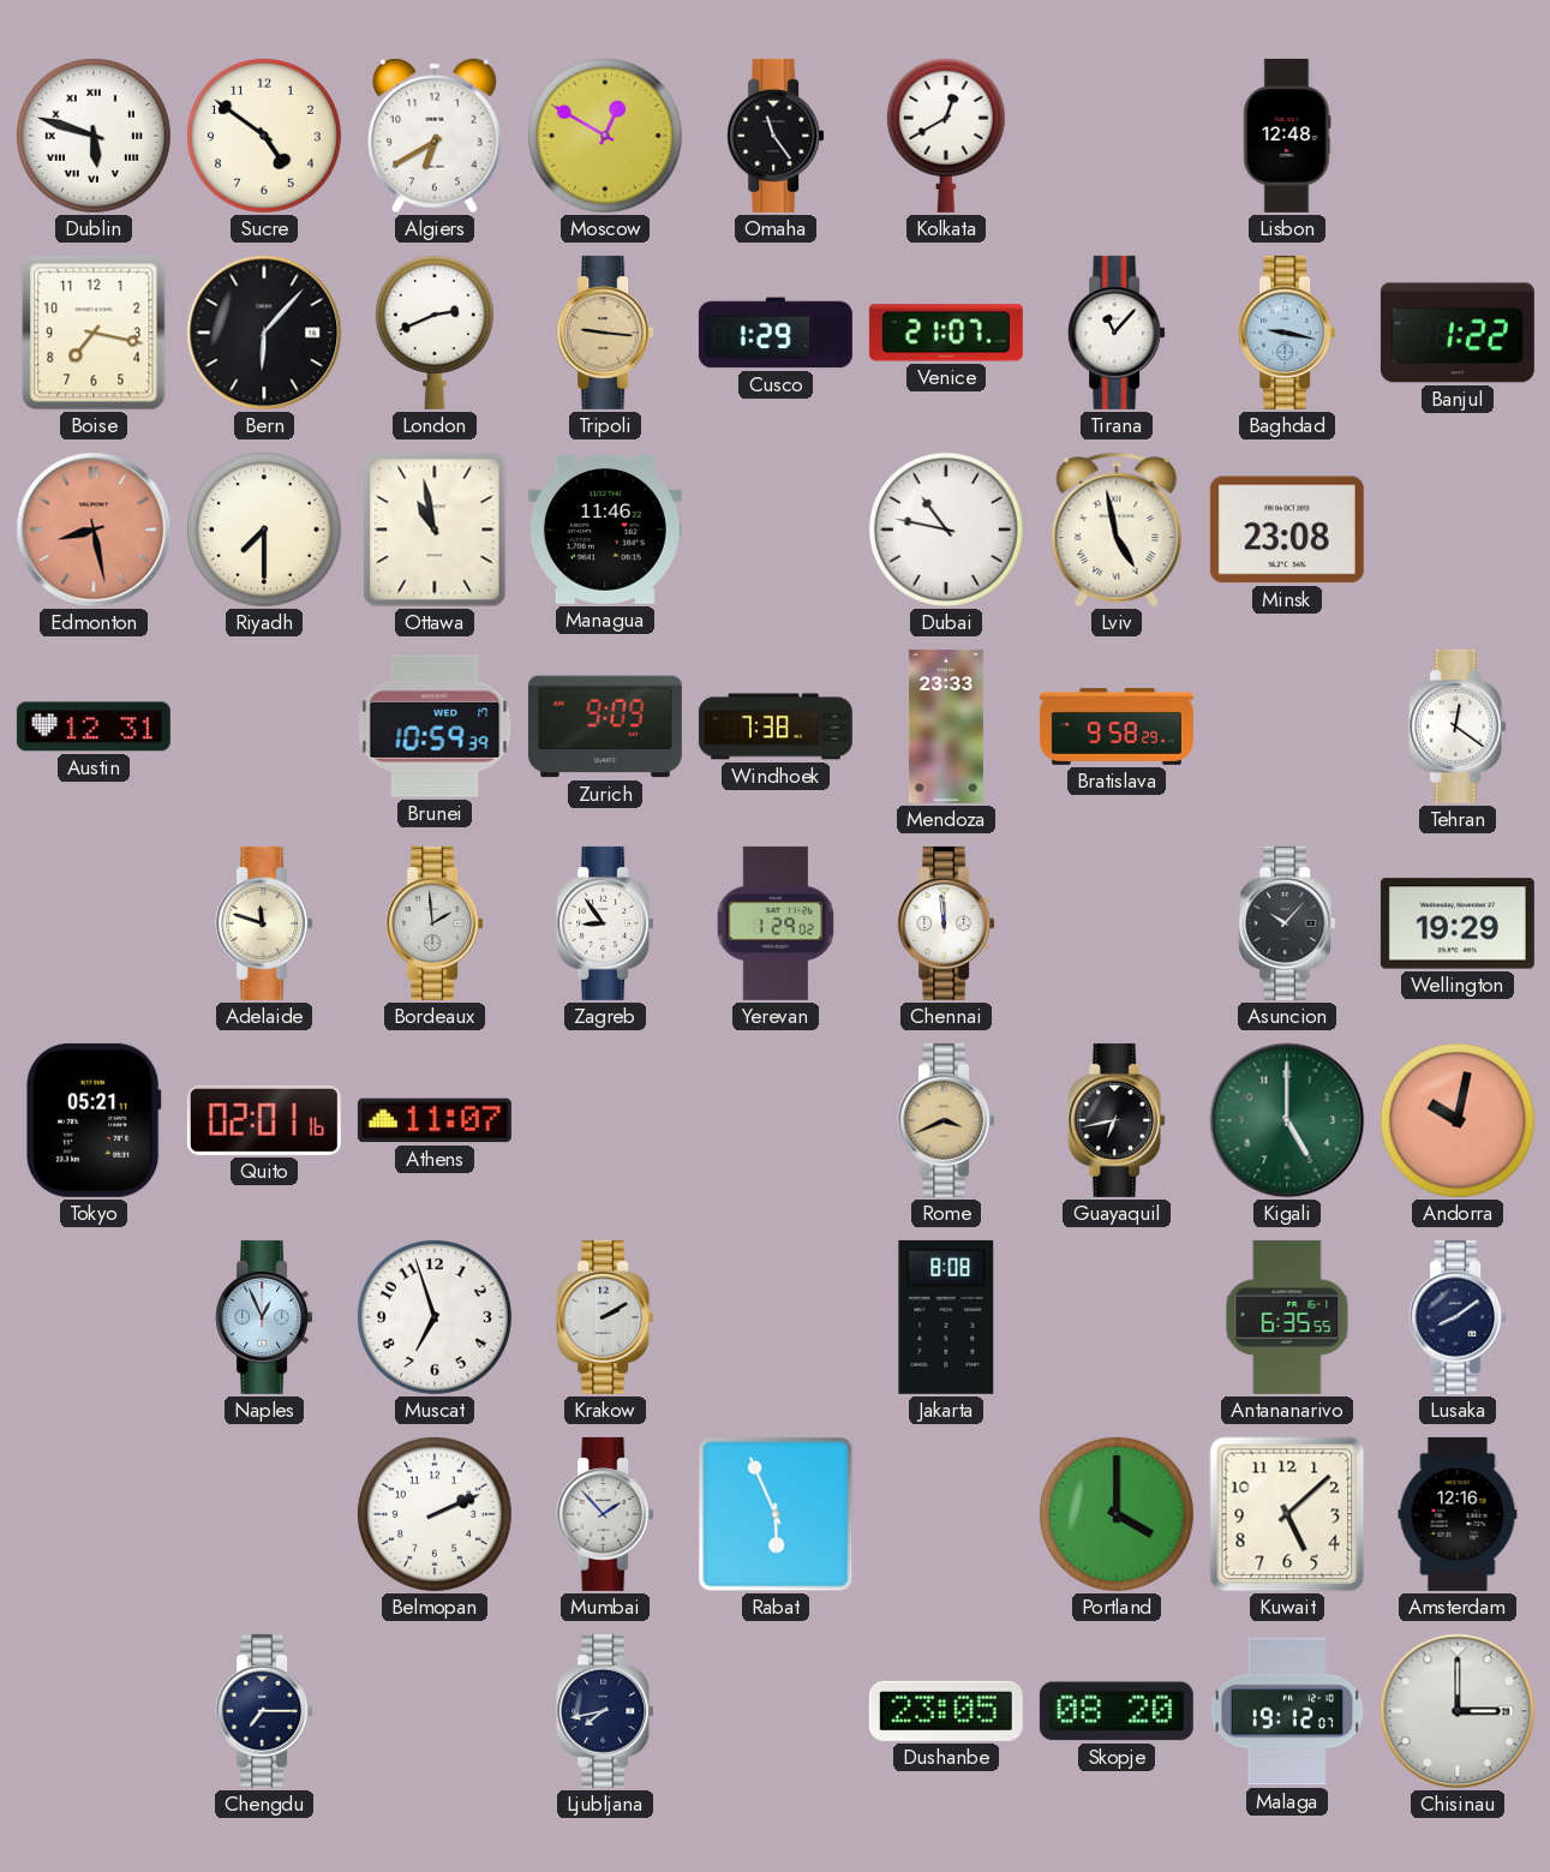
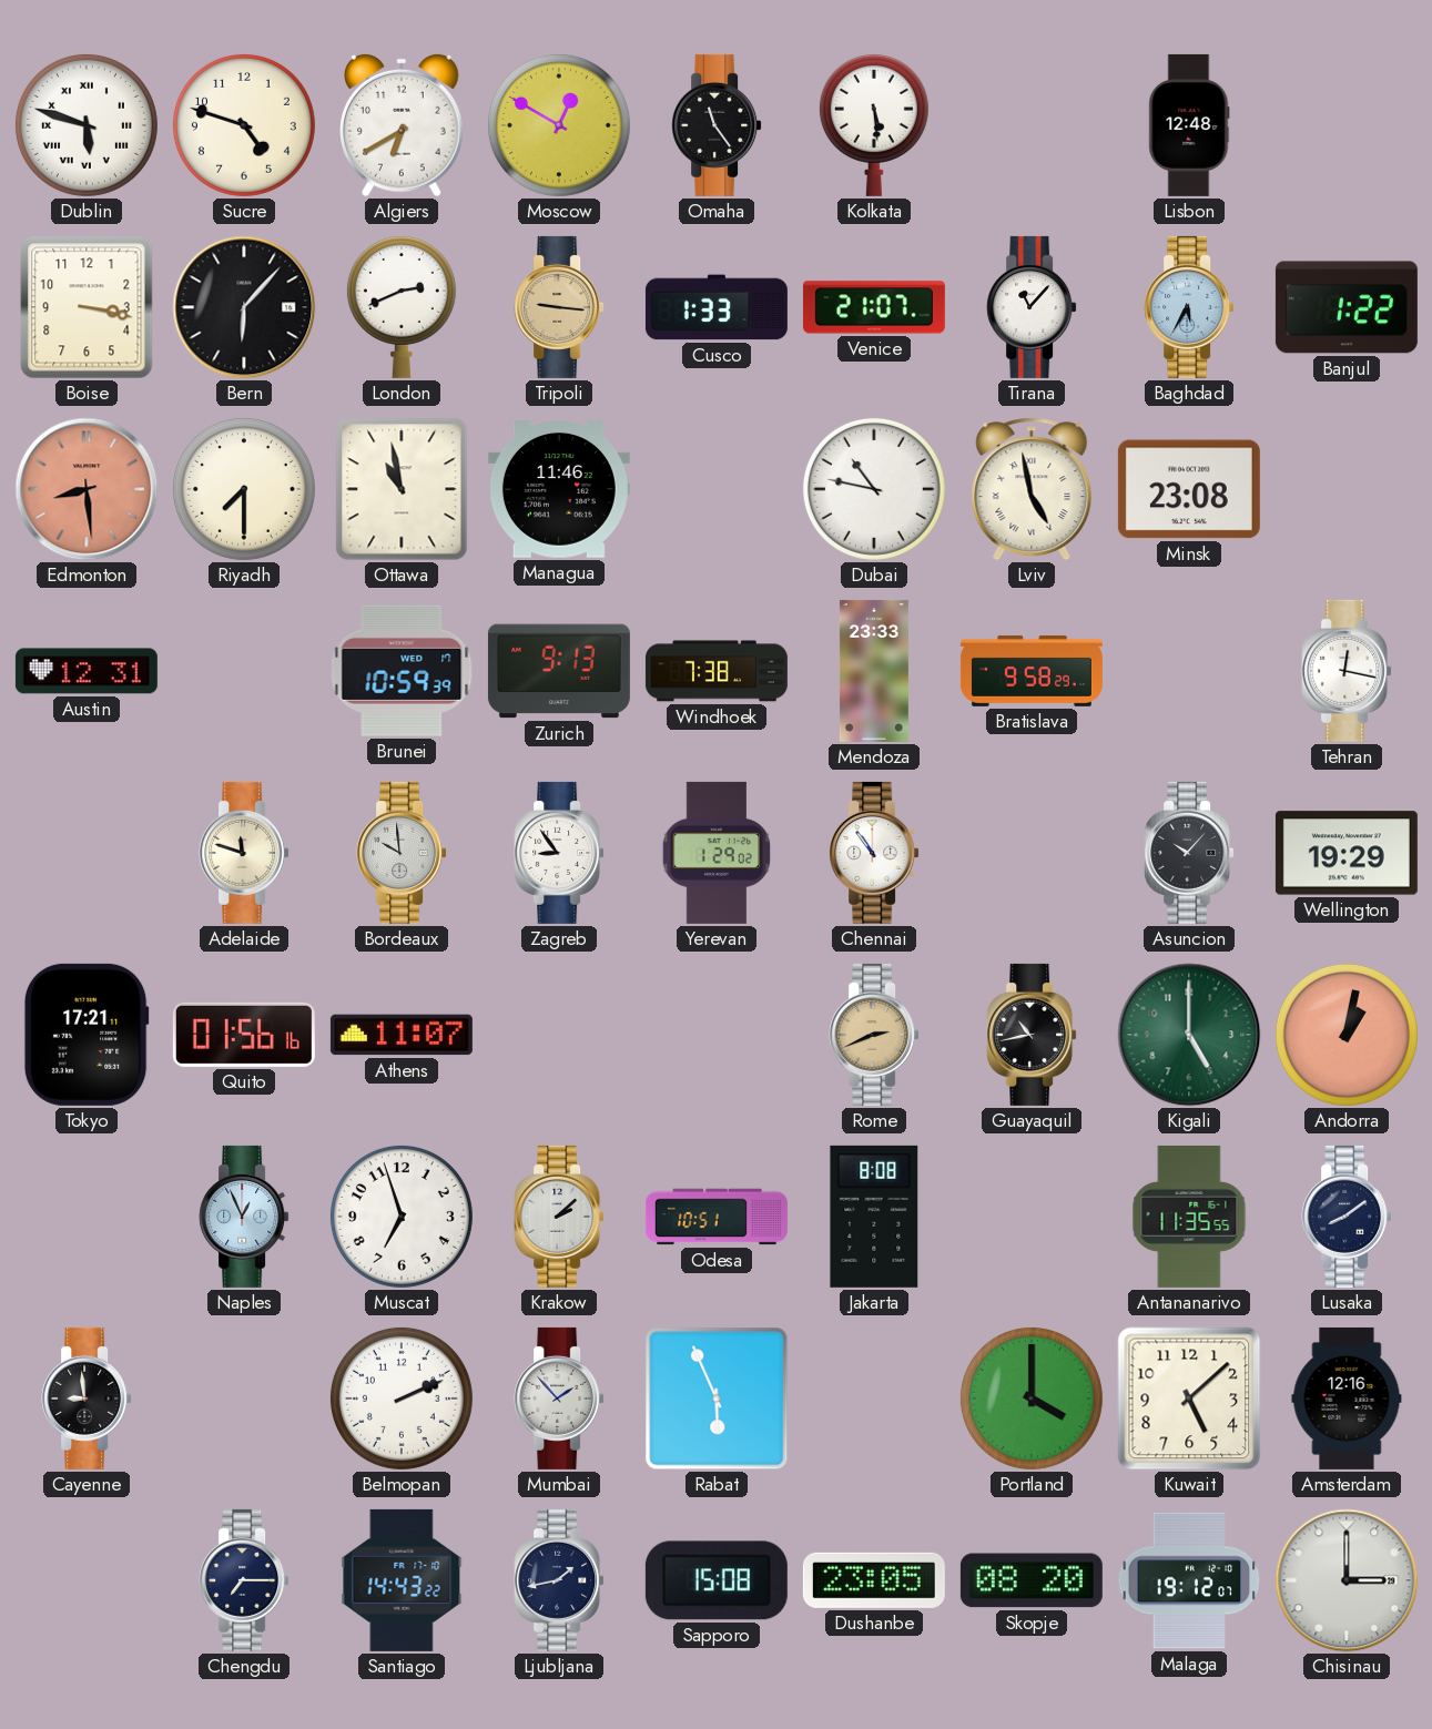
Sucre: 4:51 -> 4:48 (244, 125)
Kolkata: 12:40 -> 5:29 (874, 124)
Boise: 7:17 -> 3:17 (87, 307)
Cusco: 1:29 -> 1:33 (717, 307)
Baghdad: 9:17 -> 5:35 (1189, 307)
Edmonton: 8:28 -> 8:29 (87, 489)
Zurich: 9:09 -> 9:13 (559, 671)
Tehran: 12:21 -> 12:17 (1347, 671)
Bordeaux: 1:59 -> 9:59 (402, 853)
Chennai: 11:59 -> 10:54 (874, 853)
Tokyo: 05:21 -> 17:21 (87, 1035)
Quito: 02:01 -> 01:56 (244, 1035)
Rome: 3:41 -> 2:41 (874, 1035)
Guayaquil: 6:43 -> 10:43 (1032, 1035)
Andorra: 10:02 -> 1:02 (1347, 1035)
Krakow: 2:10 -> 2:08 (559, 1217)
Odesa: none -> 10:51 (717, 1217)
Antananarivo: 6:35 -> 11:35 (1189, 1217)
Cayenne: none -> 8:59 (87, 1399)
Santiago: none -> 14:43 (402, 1580)
Ljubljana: 7:43 -> 1:43 (559, 1580)
Sapporo: none -> 15:08 (717, 1580)
